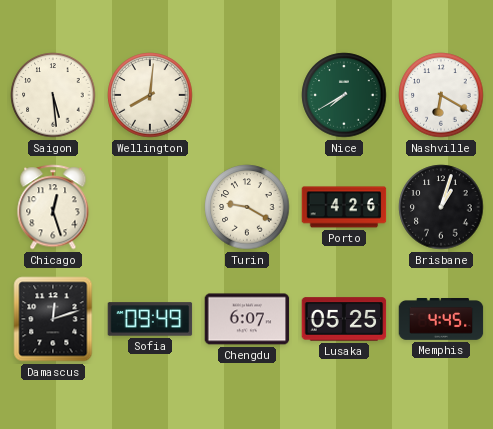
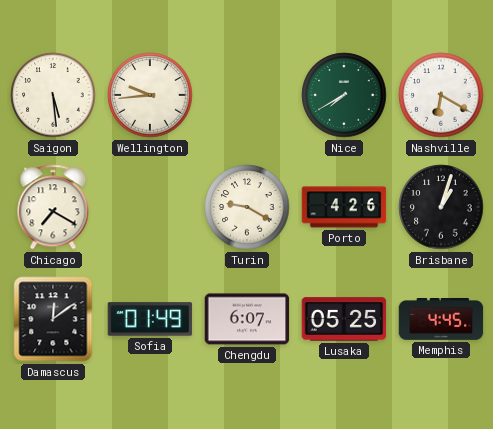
Wellington: 8:01 -> 9:44 (150, 95)
Chicago: 12:27 -> 7:20 (53, 207)
Damascus: 12:12 -> 12:09 (53, 319)
Sofia: 09:49 -> 01:49 (150, 319)
